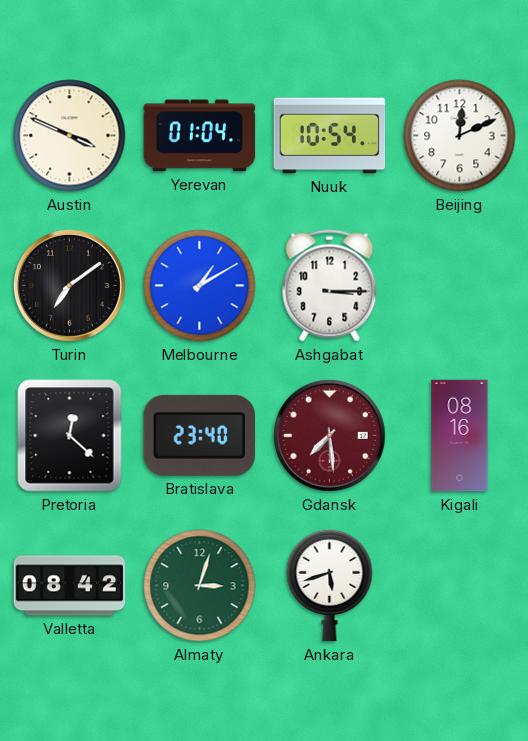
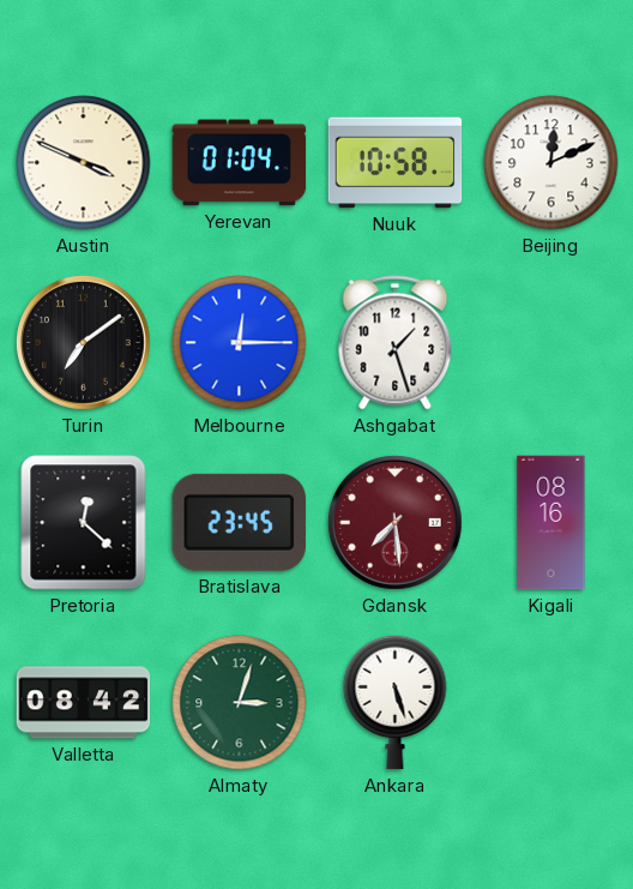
Nuuk: 10:54 -> 10:58 (396, 163)
Melbourne: 1:10 -> 12:15 (240, 343)
Ashgabat: 3:15 -> 1:27 (396, 343)
Bratislava: 23:40 -> 23:45 (239, 522)
Ankara: 5:42 -> 5:27 (396, 702)
